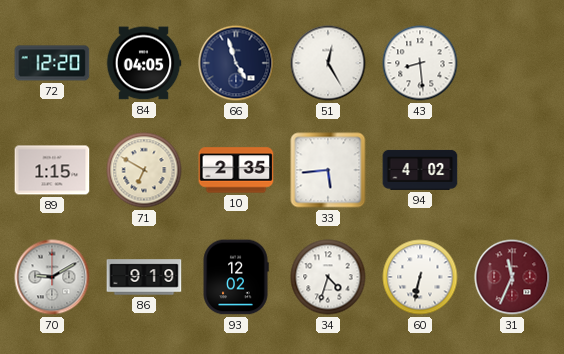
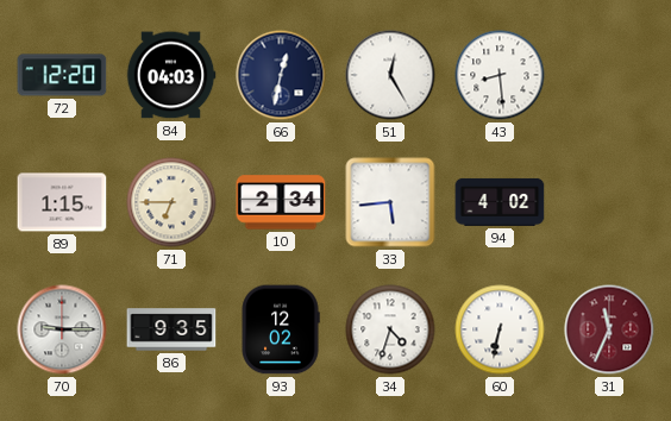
84: 04:05 -> 04:03 (171, 75)
66: 4:57 -> 12:32 (281, 75)
71: 6:50 -> 6:45 (171, 202)
10: 2:35 -> 2:34 (281, 202)
70: 9:10 -> 9:15 (62, 329)
86: 9:19 -> 9:35 (171, 329)
